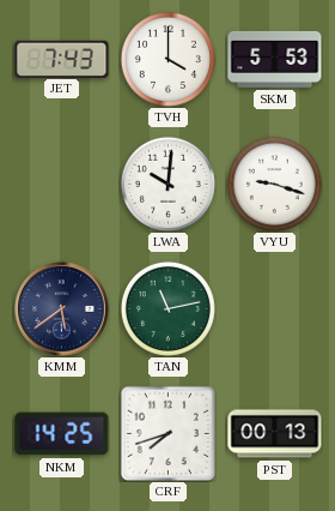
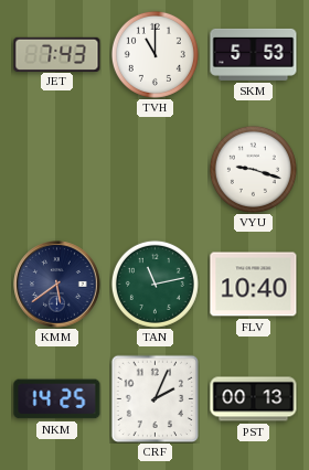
TVH: 4:00 -> 11:00 (154, 54)
LWA: 10:01 -> none (167, 184)
FLV: none -> 10:40 (254, 285)
CRF: 7:42 -> 2:04 (154, 398)
